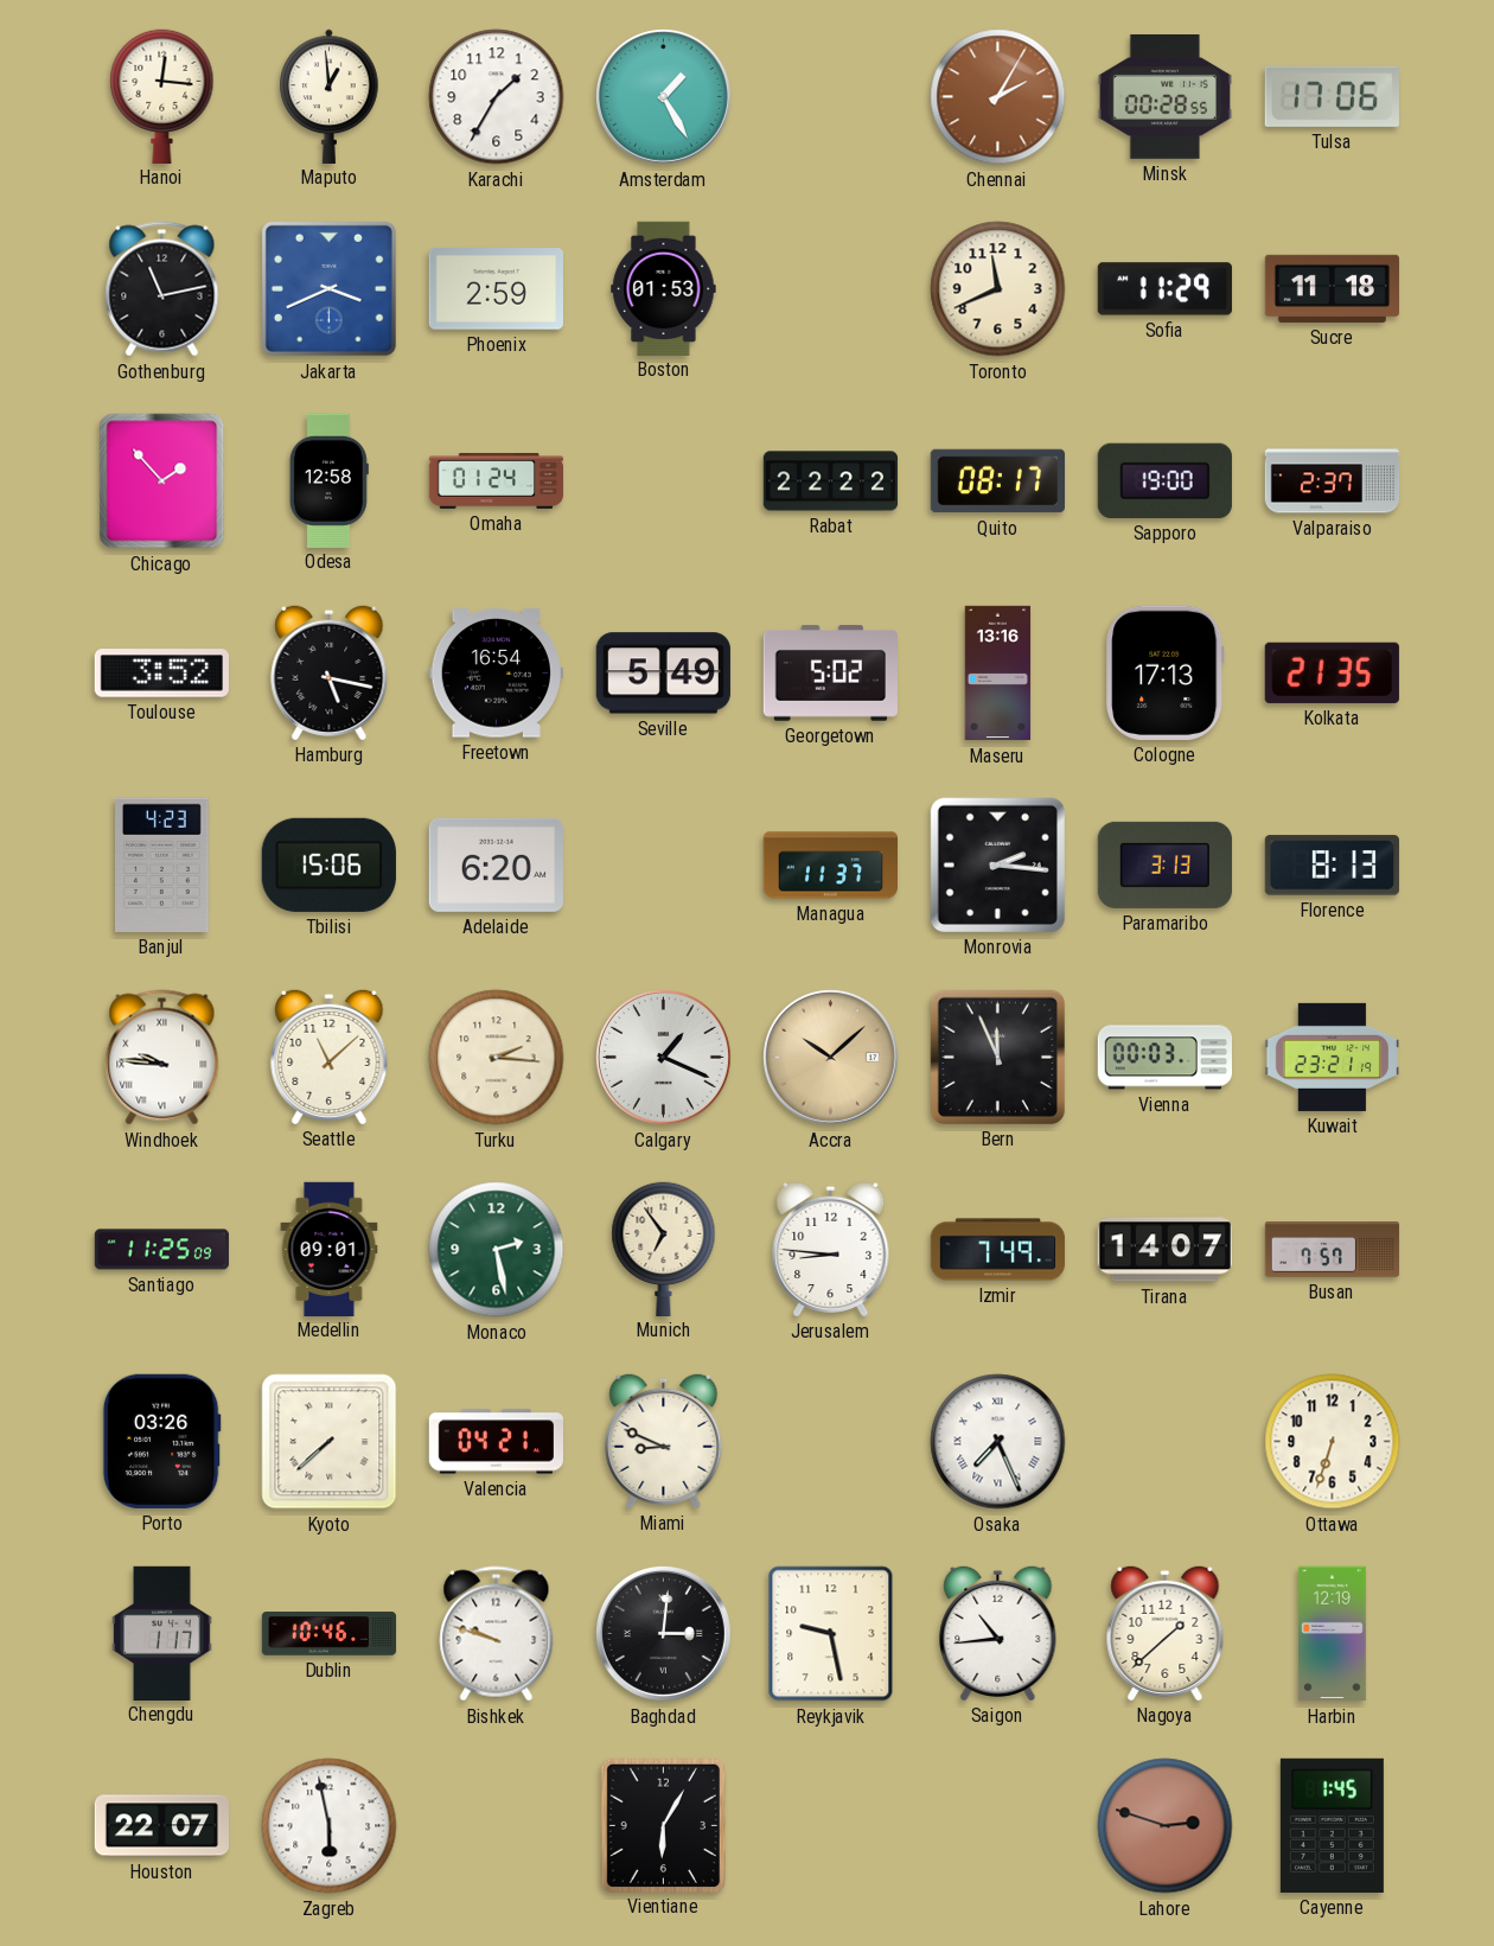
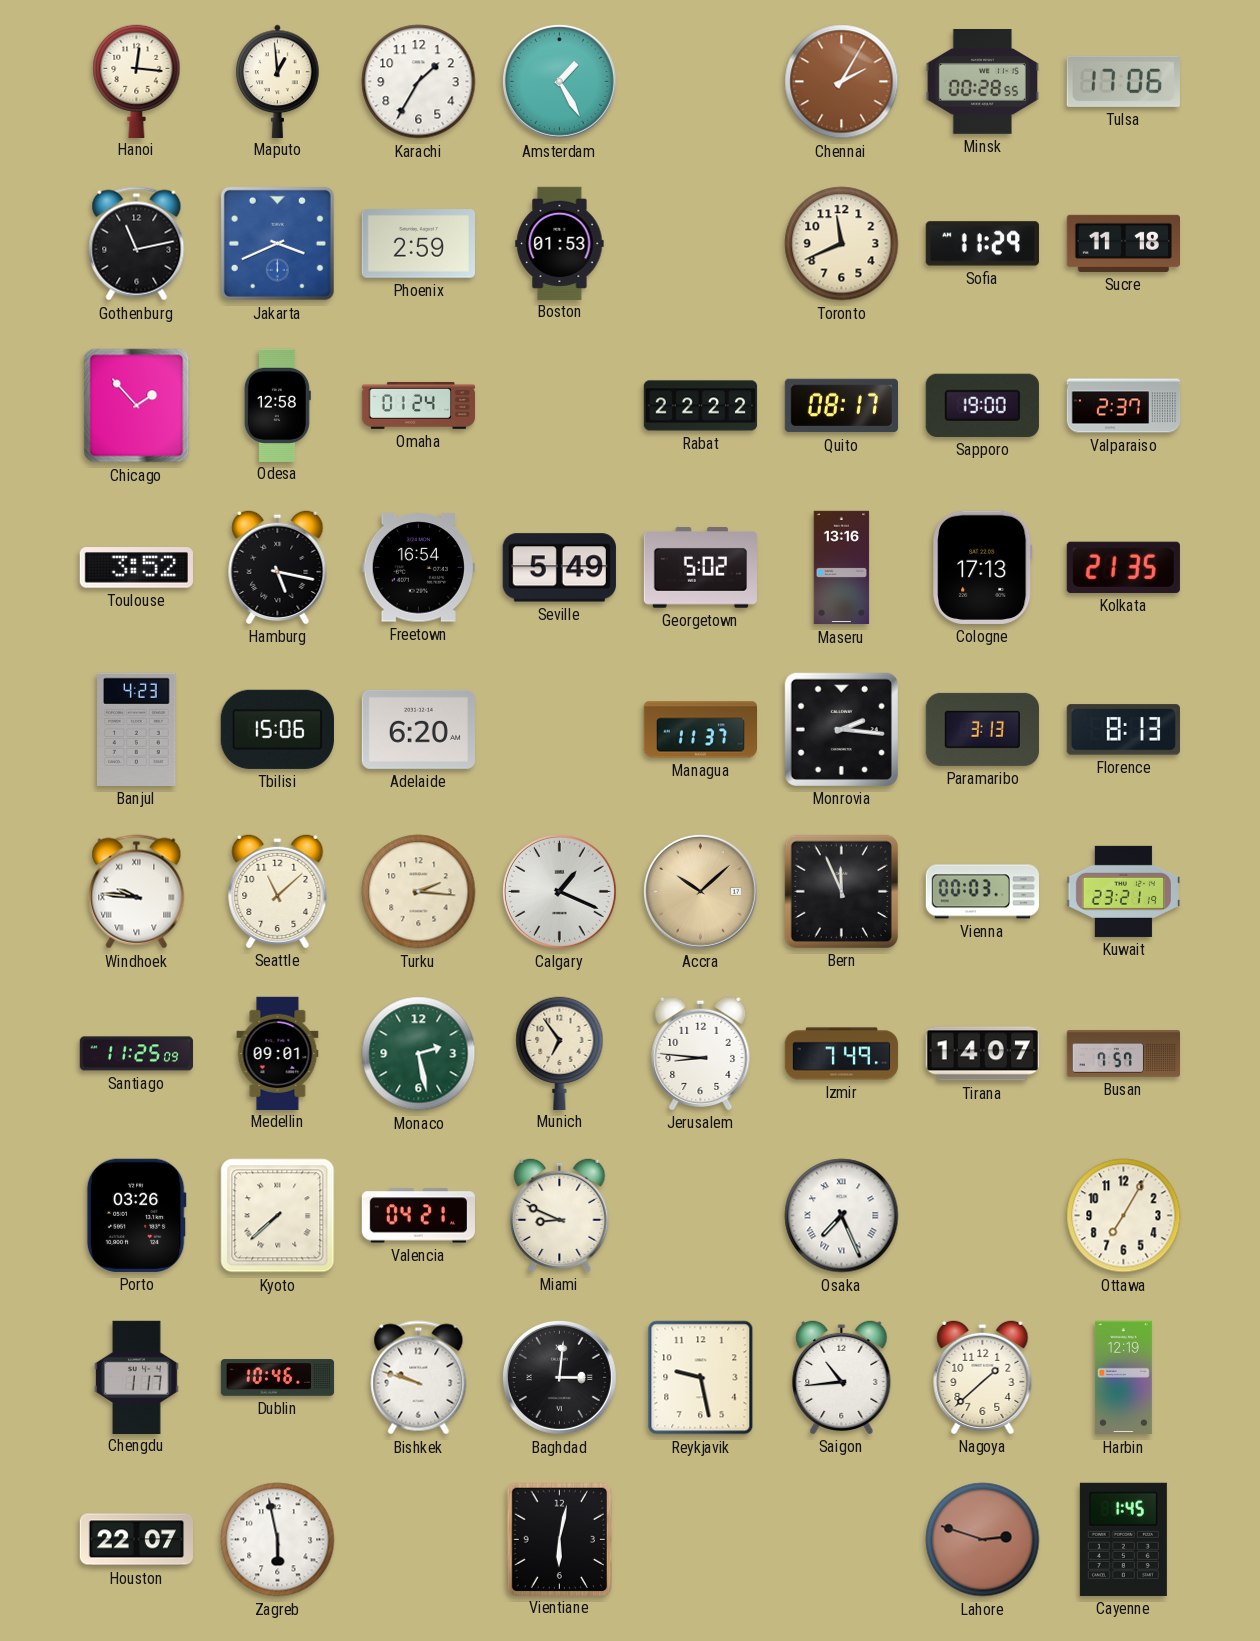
Ottawa: 6:33 -> 7:05 (1124, 1216)
Vientiane: 6:05 -> 6:02 (559, 1539)
